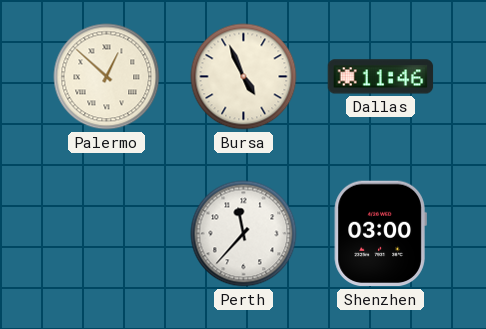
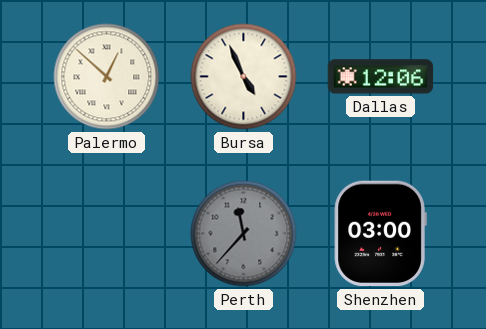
Dallas: 11:46 -> 12:06 (381, 77)
Perth dial: white -> grey (244, 234)
